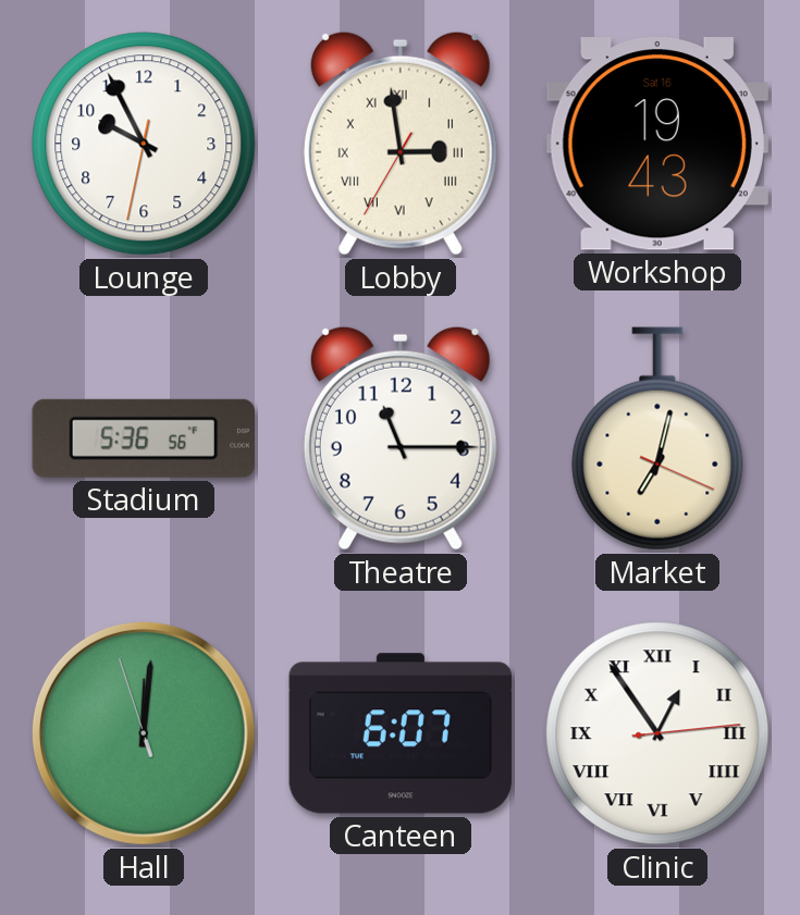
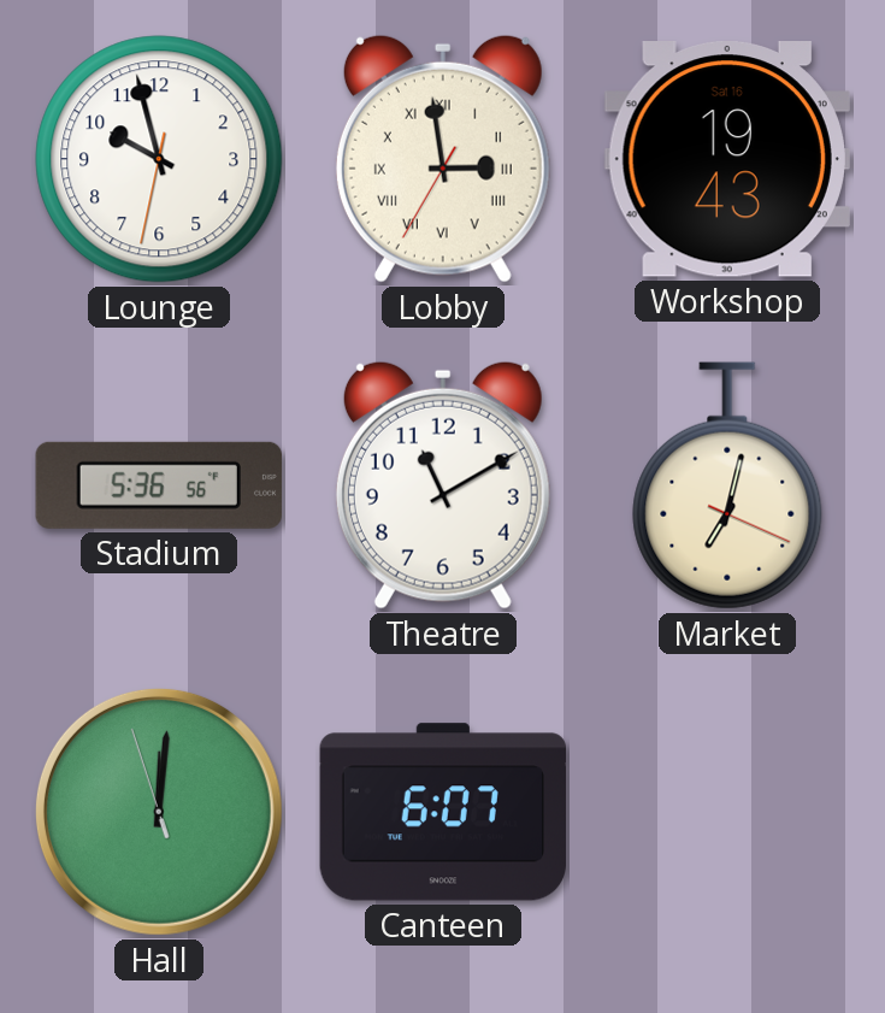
Lounge: 9:55 -> 9:57 (159, 159)
Theatre: 11:15 -> 11:10 (443, 485)
Clinic: 12:54 -> none (657, 733)
